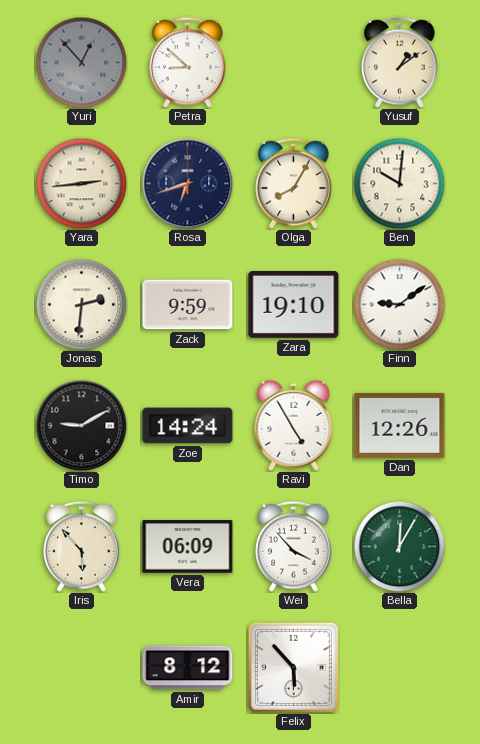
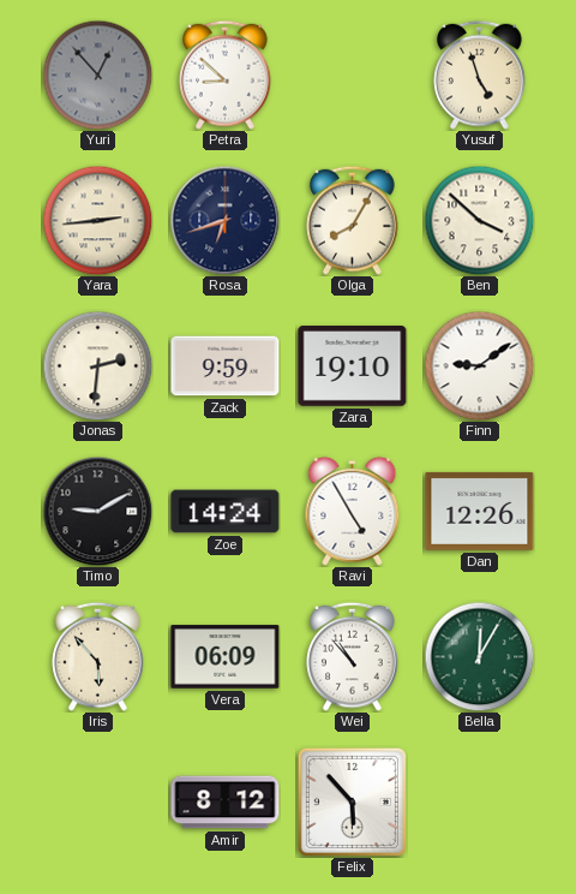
Yusuf: 1:09 -> 4:57 (480, 74)
Ben: 10:01 -> 3:52 (479, 220)
Wei: 3:53 -> 10:53 (353, 656)
